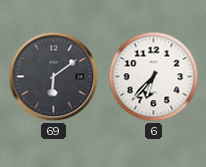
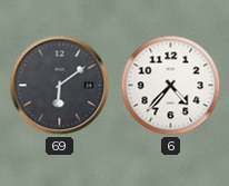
6: 6:37 -> 4:37 (171, 86)
